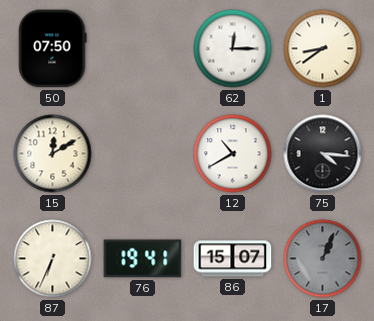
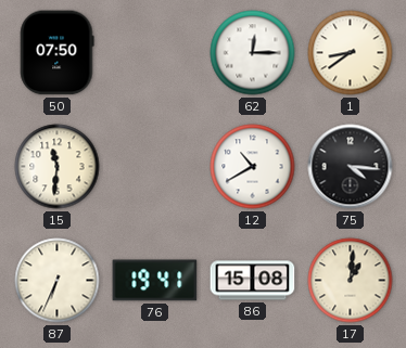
15: 12:10 -> 11:31 (58, 167)
86: 15:07 -> 15:08 (253, 281)
17: 1:04 -> 1:01 (351, 281)
17 dial: grey -> cream (351, 281)
